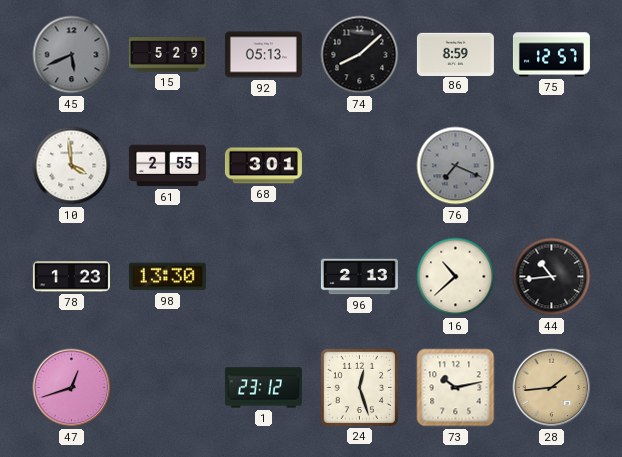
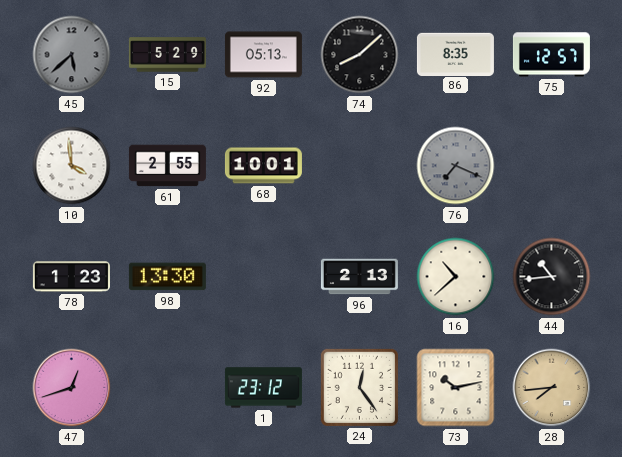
45: 5:41 -> 5:38 (72, 55)
86: 8:59 -> 8:35 (455, 54)
68: 3:01 -> 10:01 (263, 166)
24: 12:27 -> 12:24 (359, 387)
28: 1:44 -> 7:44 (552, 388)
